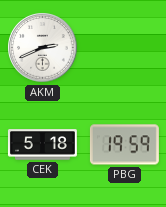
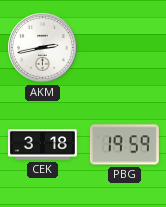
AKM: 2:41 -> 2:43 (43, 48)
CEK: 5:18 -> 3:18 (42, 145)
